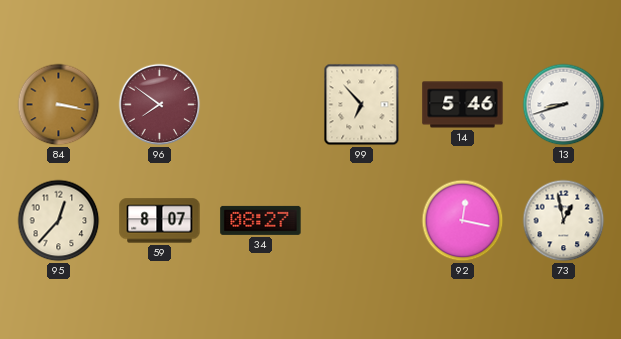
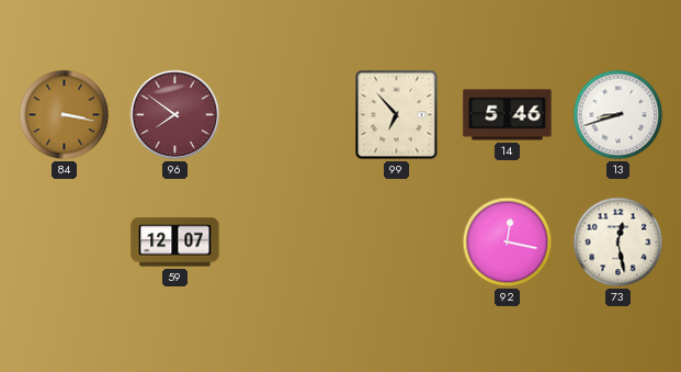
95: 12:37 -> none (59, 221)
59: 8:07 -> 12:07 (175, 243)
34: 08:27 -> none (261, 220)
73: 12:58 -> 12:28 (618, 243)
